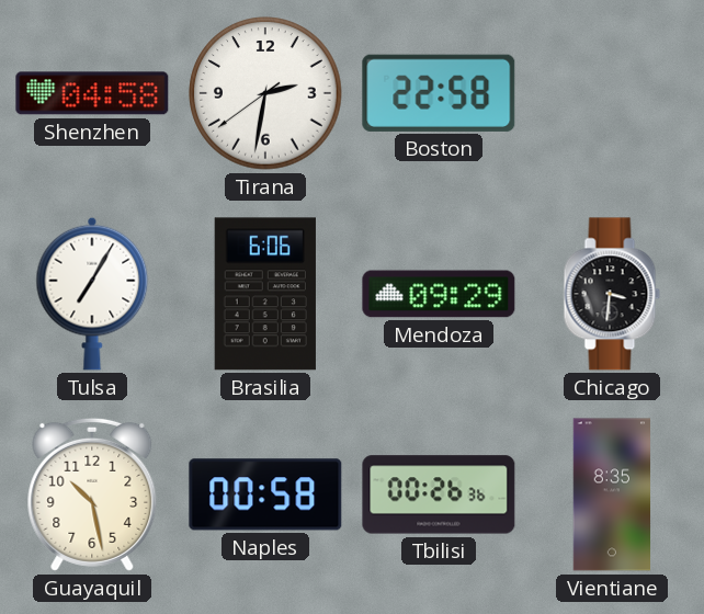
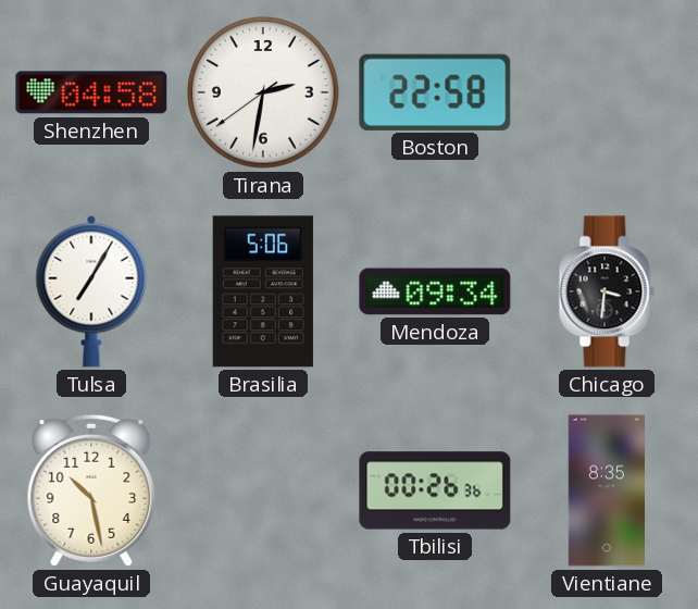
Brasilia: 6:06 -> 5:06 (263, 291)
Mendoza: 09:29 -> 09:34 (435, 291)
Naples: 00:58 -> none (265, 494)
